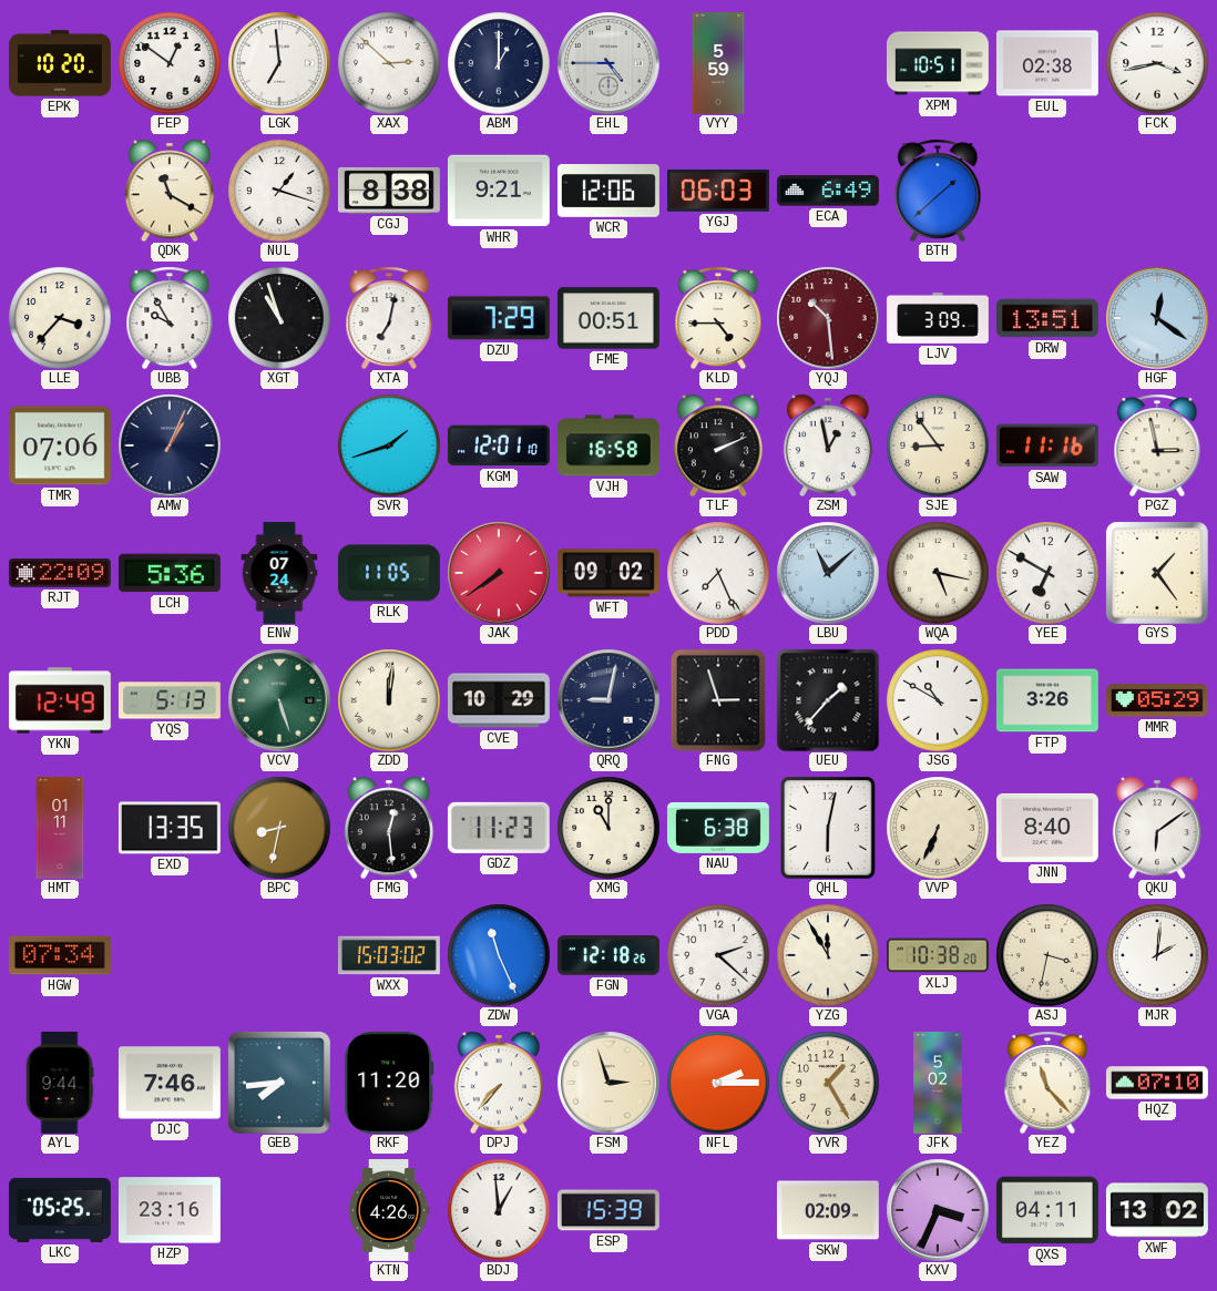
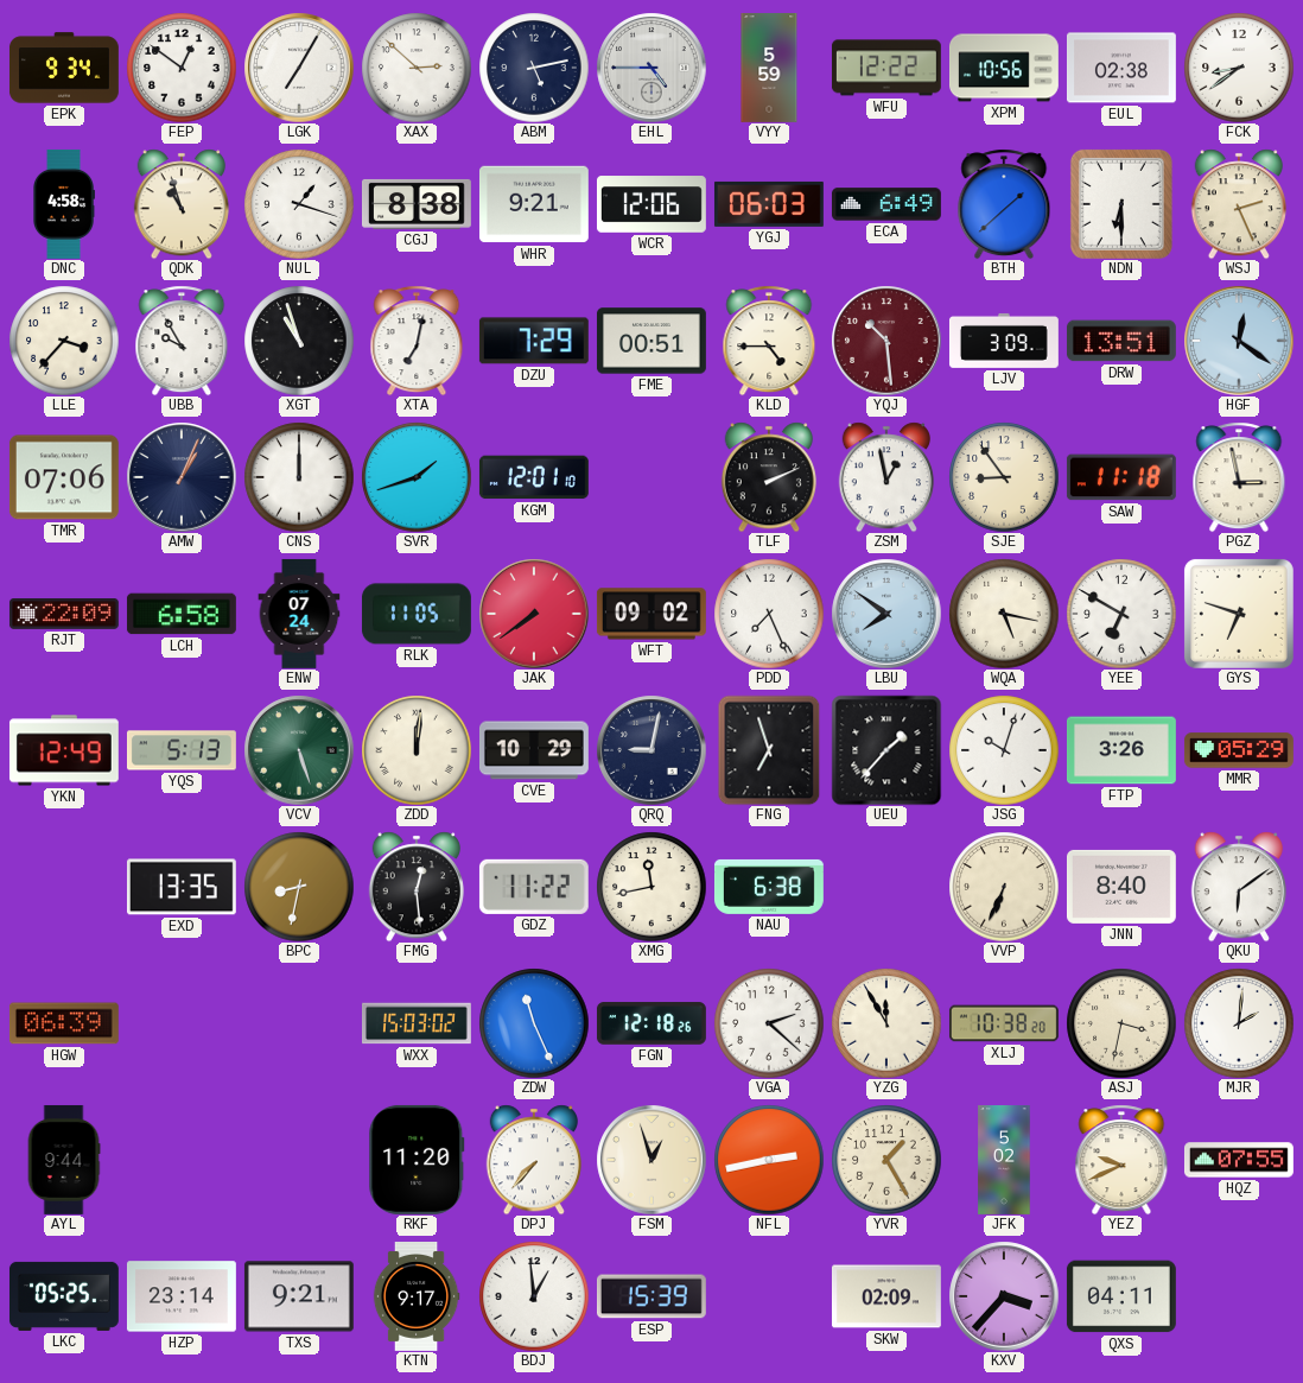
EPK: 10:20 -> 9:34 (64, 68)
LGK: 6:59 -> 7:05 (299, 68)
ABM: 1:00 -> 5:13 (534, 68)
WFU: none -> 12:22 (886, 68)
XPM: 10:51 -> 10:56 (1005, 68)
FCK: 3:43 -> 8:39 (1239, 68)
DNC: none -> 4:58 (64, 204)
QDK: 11:20 -> 10:57 (182, 204)
NDN: none -> 6:30 (1121, 204)
WSJ: none -> 2:26 (1239, 204)
CNS: none -> 12:00 (299, 477)
VJH: 16:58 -> none (608, 445)
SAW: 11:16 -> 11:18 (1121, 477)
LCH: 5:36 -> 6:58 (182, 614)
LBU: 11:08 -> 7:51 (886, 614)
GYS: 1:24 -> 6:48 (1239, 614)
FNG: 2:57 -> 6:57 (769, 750)
JSG: 10:50 -> 10:03 (1004, 750)
HMT: 01:11 -> none (60, 829)
GDZ: 11:23 -> 11:22 (534, 887)
XMG: 11:00 -> 11:43 (651, 887)
QHL: 6:02 -> none (828, 828)
HGW: 07:34 -> 06:39 (64, 1023)
DJC: 7:46 -> none (170, 1083)
GEB: 7:44 -> none (279, 1083)
FSM: 2:57 -> 12:57 (651, 1160)
NFL: 2:15 -> 2:43 (769, 1160)
YEZ: 11:23 -> 9:41 (1121, 1160)
HQZ: 07:10 -> 07:55 (1239, 1160)
HZP: 23:16 -> 23:14 (182, 1296)
TXS: none -> 9:21 (299, 1296)
KTN: 4:26 -> 9:17 (417, 1298)
KXV: 3:34 -> 3:37 (1004, 1296)
XWF: 13:02 -> none (1157, 1210)
